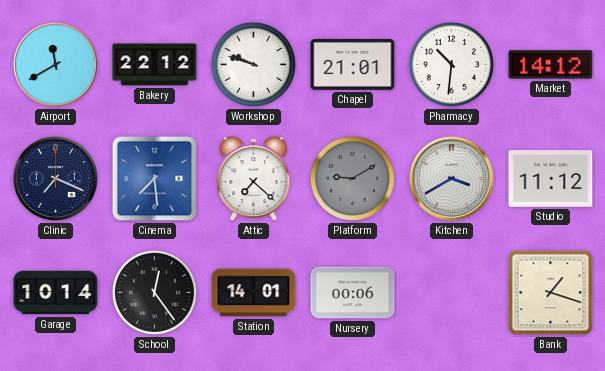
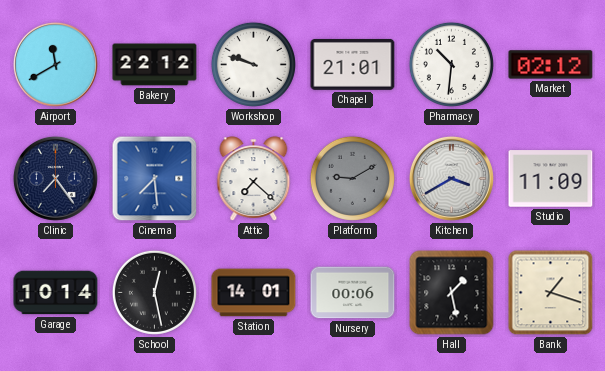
Market: 14:12 -> 02:12 (551, 65)
Clinic: 7:19 -> 7:24 (55, 178)
Studio: 11:12 -> 11:09 (551, 179)
School: 12:24 -> 12:28 (154, 292)
Hall: none -> 1:28 (452, 293)
